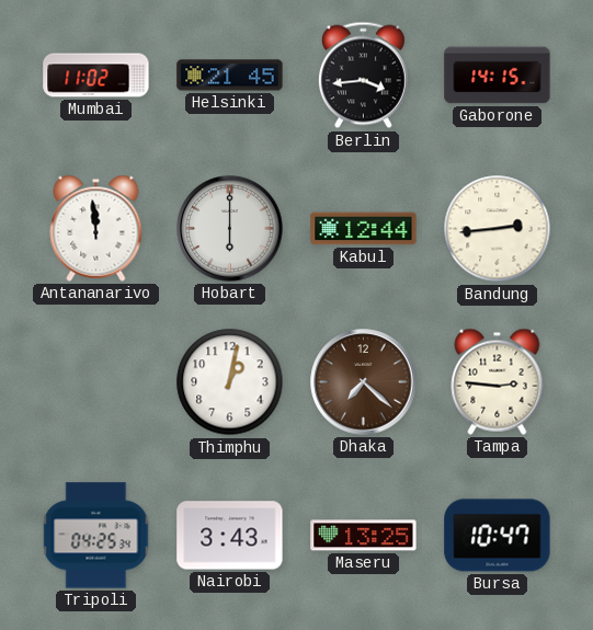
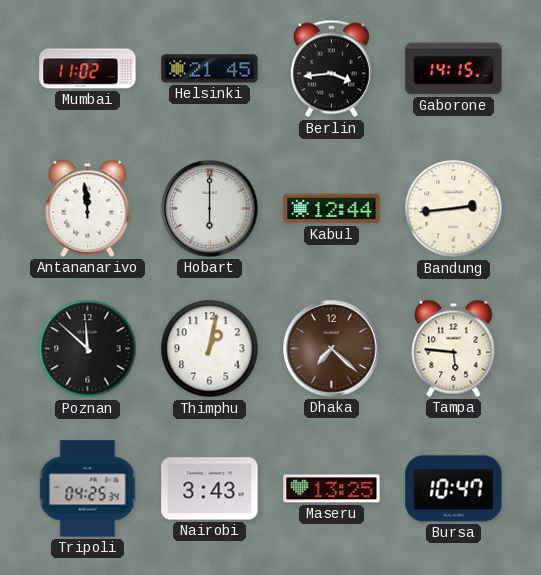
Poznan: none -> 11:52 (88, 349)
Tampa: 2:46 -> 5:46 (454, 348)
